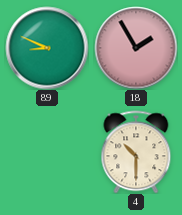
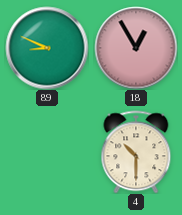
18: 1:55 -> 12:55 (136, 48)
